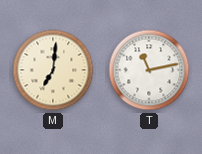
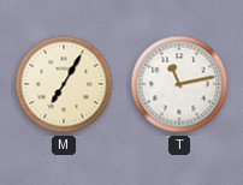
M: 7:01 -> 7:05 (64, 84)
